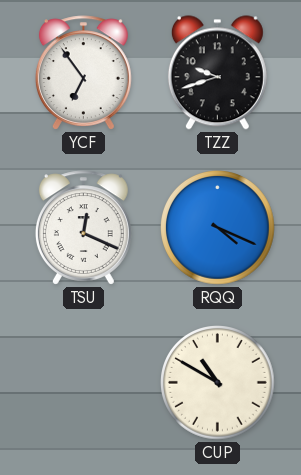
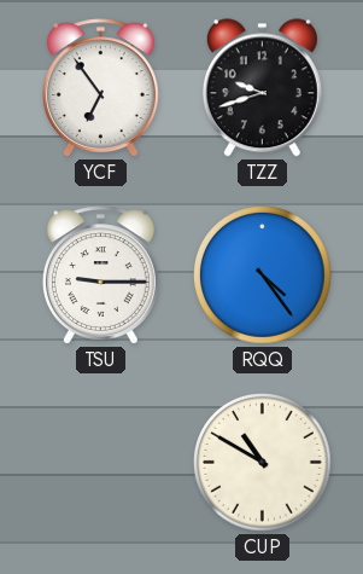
TSU: 12:19 -> 9:15 (100, 276)
RQQ: 4:19 -> 4:24 (263, 276)
